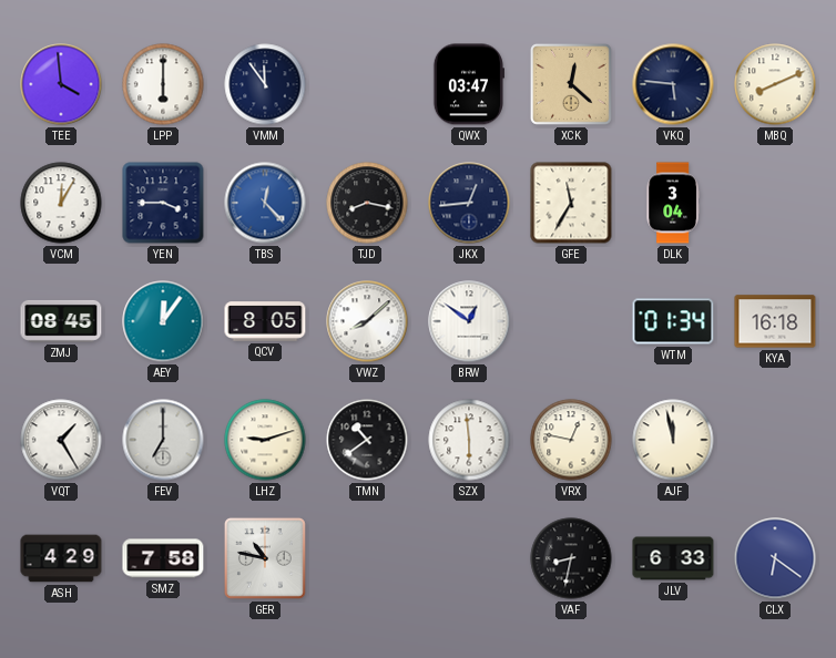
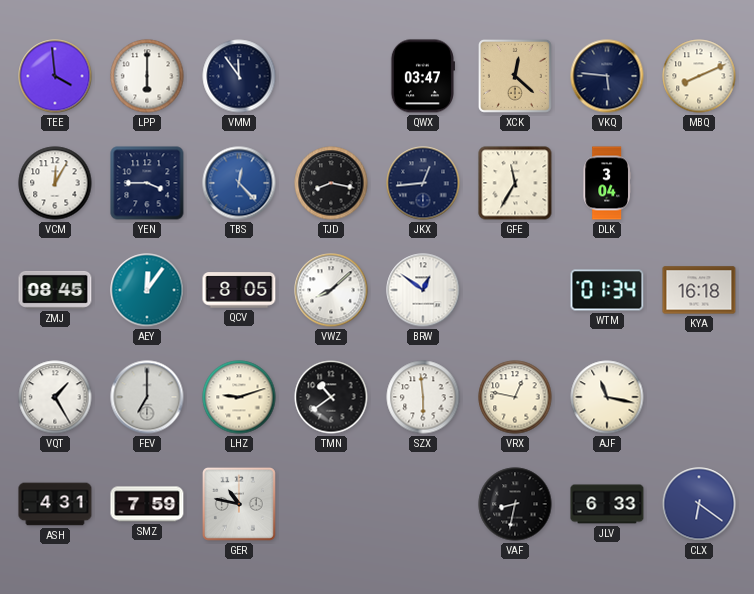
AJF: 11:58 -> 11:17 (607, 397)
ASH: 4:29 -> 4:31 (55, 504)
SMZ: 7:58 -> 7:59 (147, 504)
